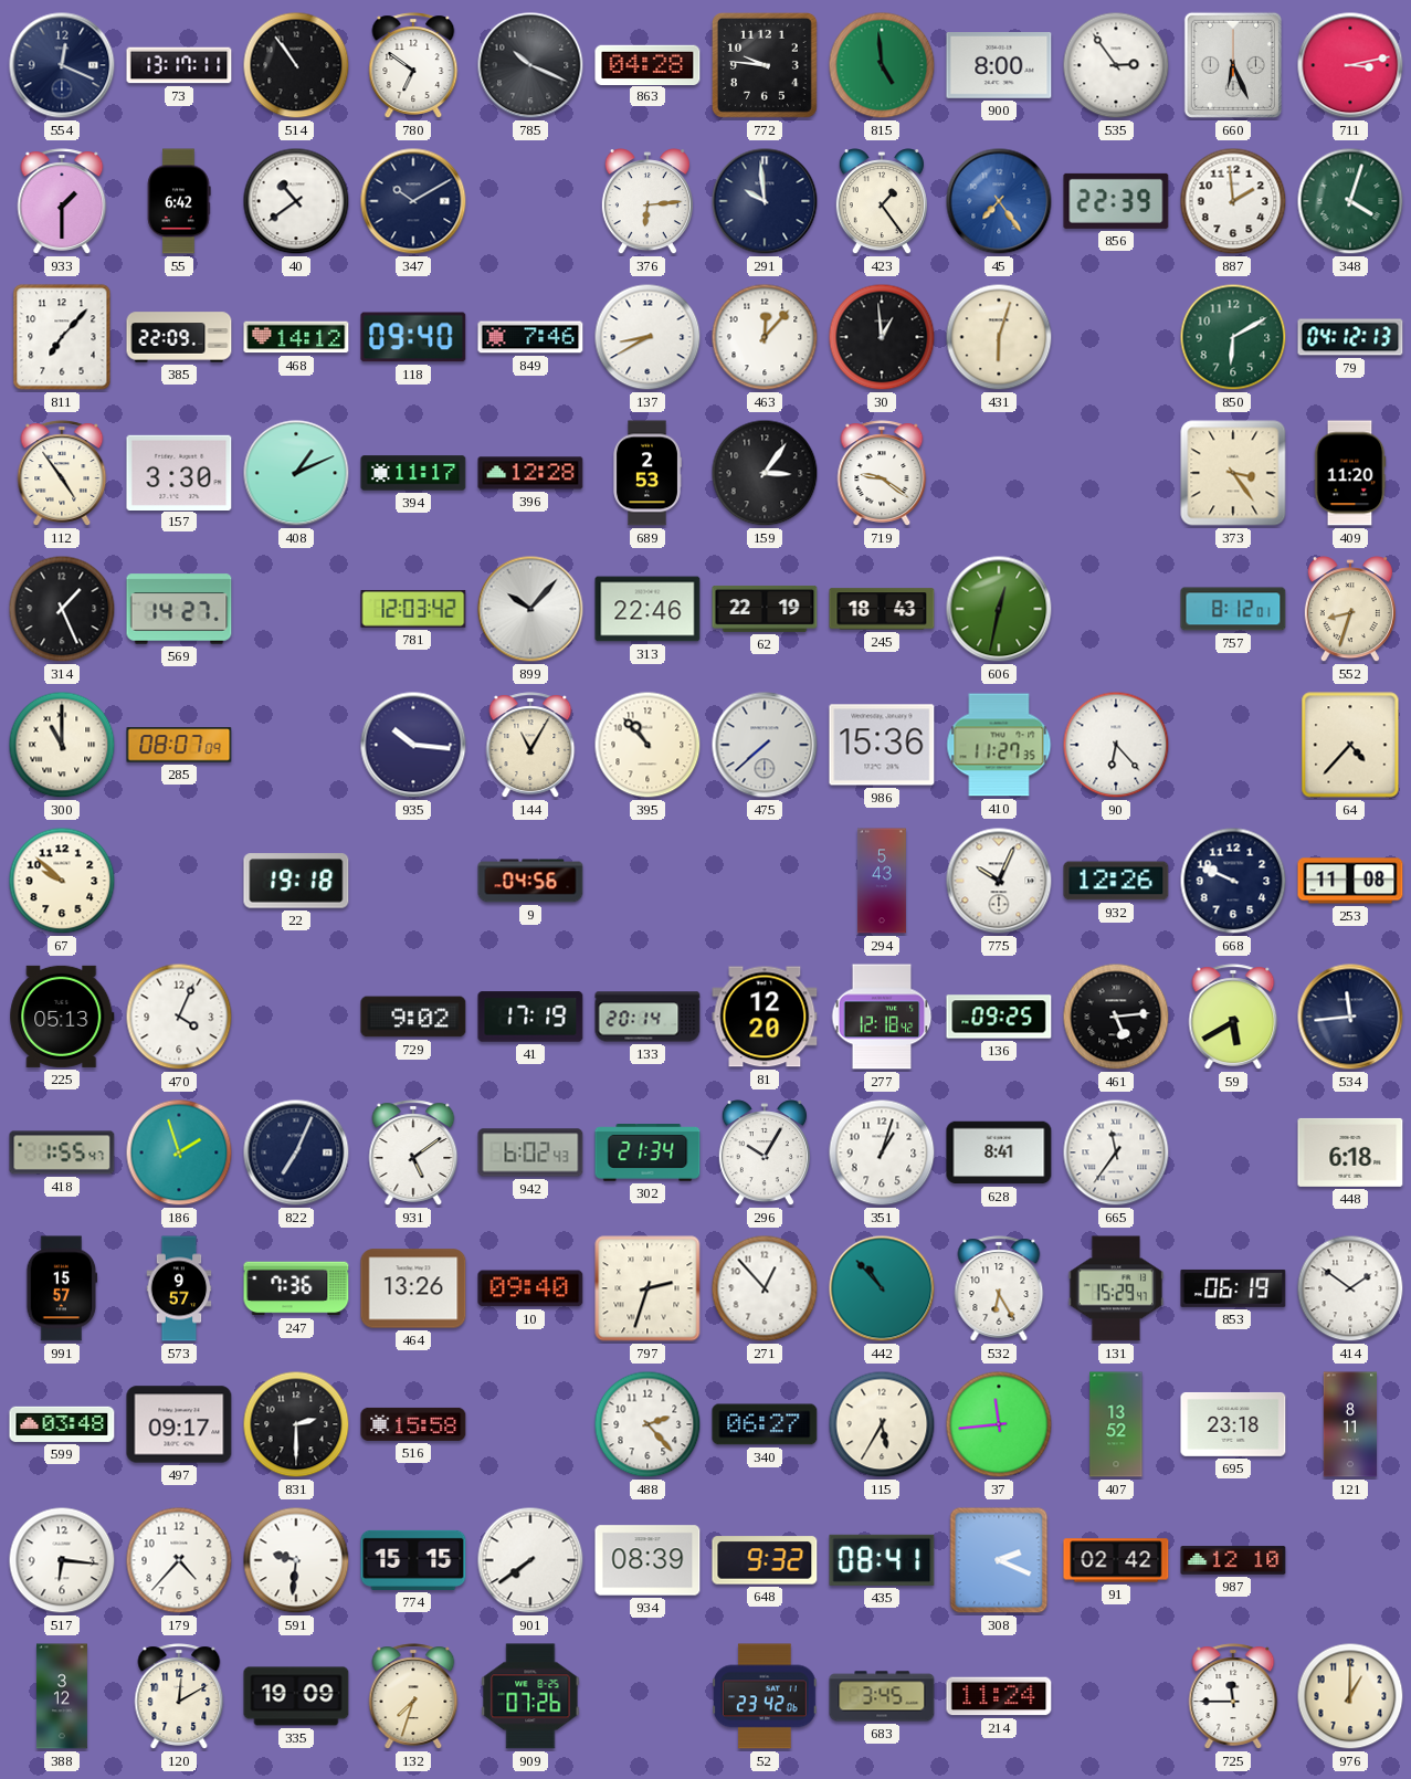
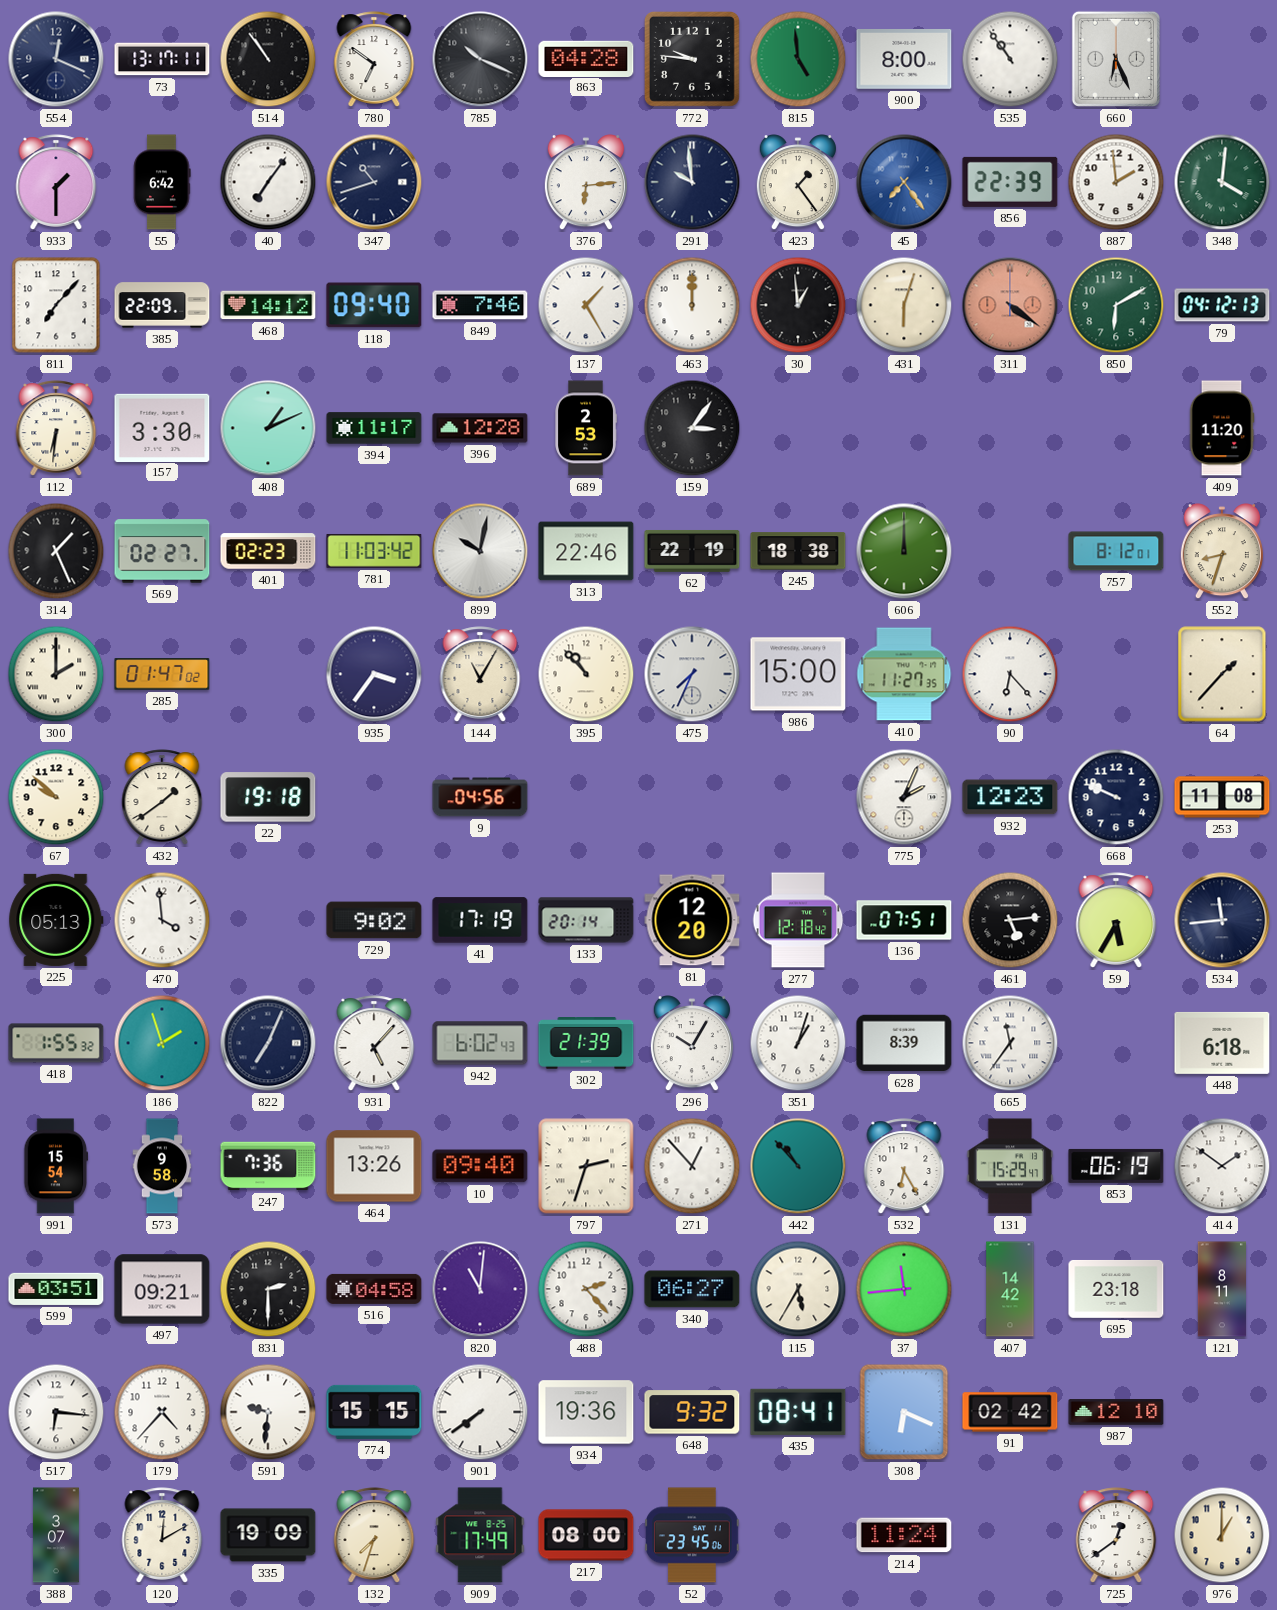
535: 2:54 -> 10:54 (1010, 59)
711: 3:13 -> none (1350, 65)
40: 10:39 -> 7:06 (268, 182)
347: 10:10 -> 10:42 (374, 182)
348: 4:03 -> 4:01 (1222, 182)
137: 8:40 -> 1:25 (586, 305)
463: 12:07 -> 12:00 (692, 305)
311: none -> 4:21 (1010, 305)
112: 4:54 -> 6:31 (56, 428)
719: 9:21 -> none (882, 473)
373: 3:24 -> none (1233, 473)
569: 14:27 -> 02:27 (162, 551)
401: none -> 02:23 (268, 551)
781: 12:03 -> 11:03 (374, 551)
899: 10:07 -> 10:02 (480, 551)
245: 18:43 -> 18:38 (798, 551)
606: 12:32 -> 12:00 (904, 551)
300: 11:00 -> 2:00 (56, 674)
285: 08:07 -> 01:47 (162, 674)
935: 10:16 -> 3:36 (374, 674)
475: 7:38 -> 7:34 (692, 674)
986: 15:36 -> 15:00 (798, 674)
64: 4:37 -> 1:37 (1222, 674)
432: none -> 1:39 (162, 797)
294: 5:43 -> none (882, 881)
775: 10:04 -> 2:04 (904, 797)
932: 12:26 -> 12:23 (1010, 797)
470: 4:04 -> 3:59 (162, 920)
136: 09:25 -> 07:51 (904, 920)
59: 5:40 -> 5:35 (1116, 920)
418: 1:55:47 -> 1:55:32 (56, 1043)
931: 5:09 -> 5:07 (374, 1043)
302: 21:34 -> 21:39 (586, 1044)
628: 8:41 -> 8:39 (904, 1043)
991: 15:57 -> 15:54 (56, 1166)
573: 9:57 -> 9:58 (162, 1166)
599: 03:48 -> 03:51 (56, 1289)
497: 09:17 -> 09:21 (162, 1289)
516: 15:58 -> 04:58 (374, 1289)
820: none -> 11:01 (480, 1289)
407: 13:52 -> 14:42 (1010, 1289)
934: 08:39 -> 19:36 (586, 1412)
308: 2:19 -> 6:19 (904, 1412)
388: 3:12 -> 3:07 (56, 1535)
909: 07:26 -> 17:49 (480, 1535)
217: none -> 08:00 (586, 1535)
52: 23:42 -> 23:45 (692, 1535)
683: 3:45 -> none (882, 1696)
725: 11:45 -> 12:39 (1116, 1535)
